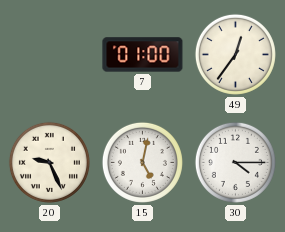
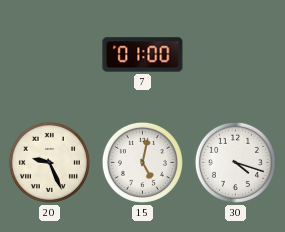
49: 12:36 -> none (235, 54)
30: 4:15 -> 4:18 (235, 162)
